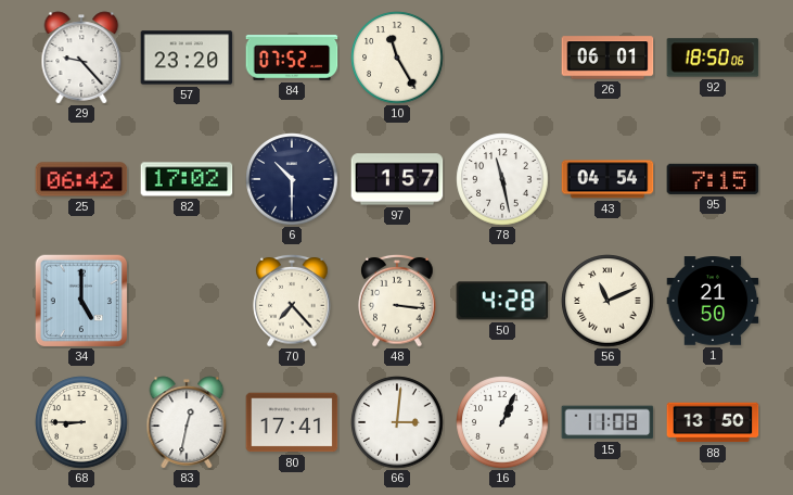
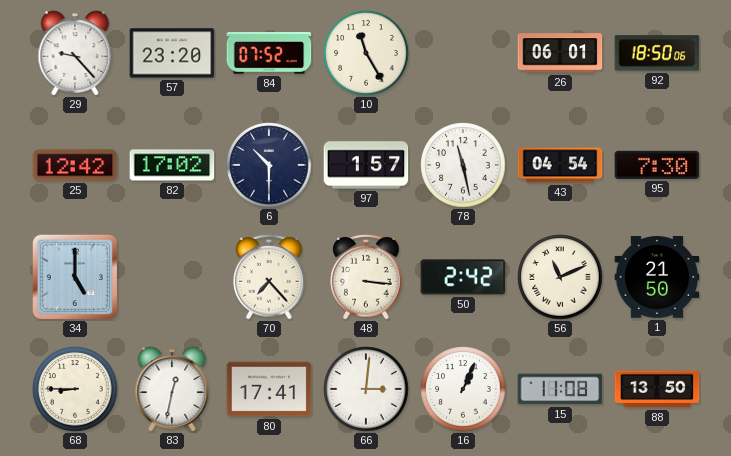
25: 06:42 -> 12:42 (75, 165)
95: 7:15 -> 7:30 (657, 165)
50: 4:28 -> 2:42 (463, 277)
